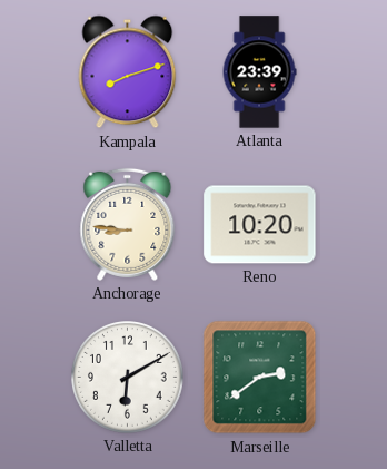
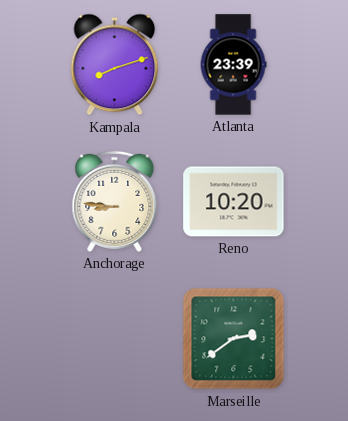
Valletta: 6:10 -> none (128, 378)
